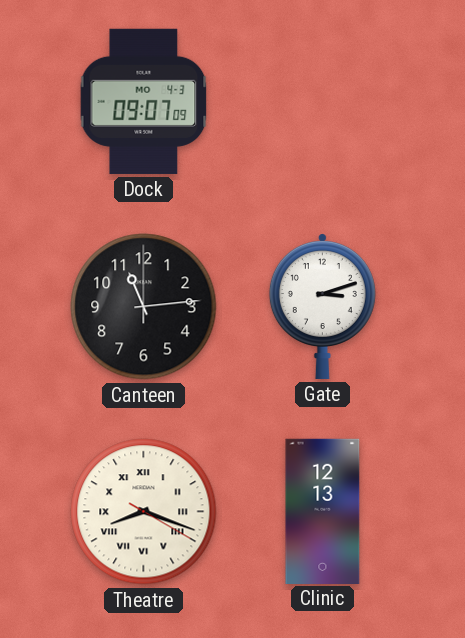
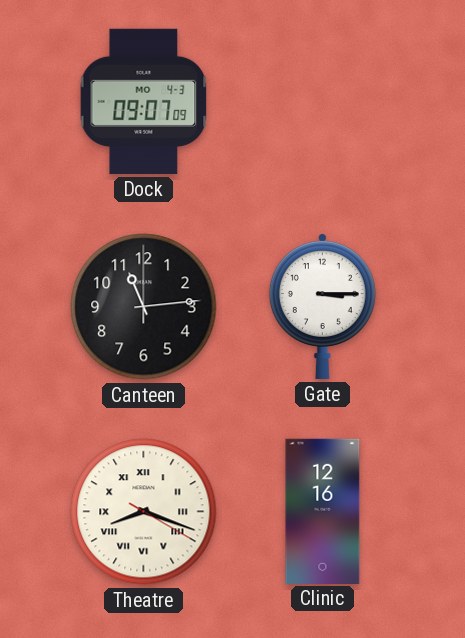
Gate: 3:12 -> 3:15 (322, 307)
Clinic: 12:13 -> 12:16 (323, 511)
